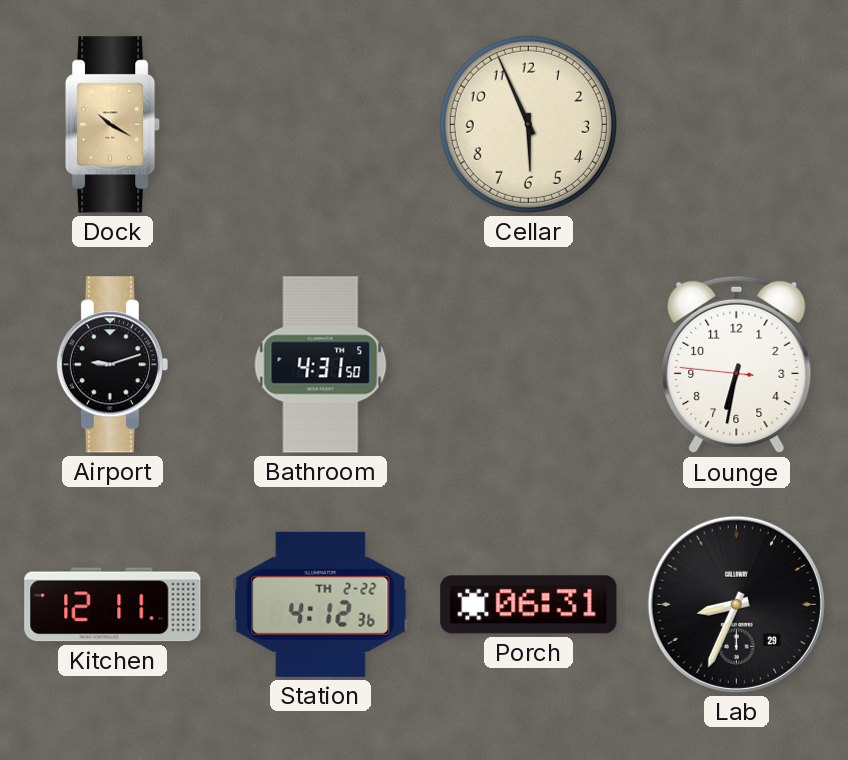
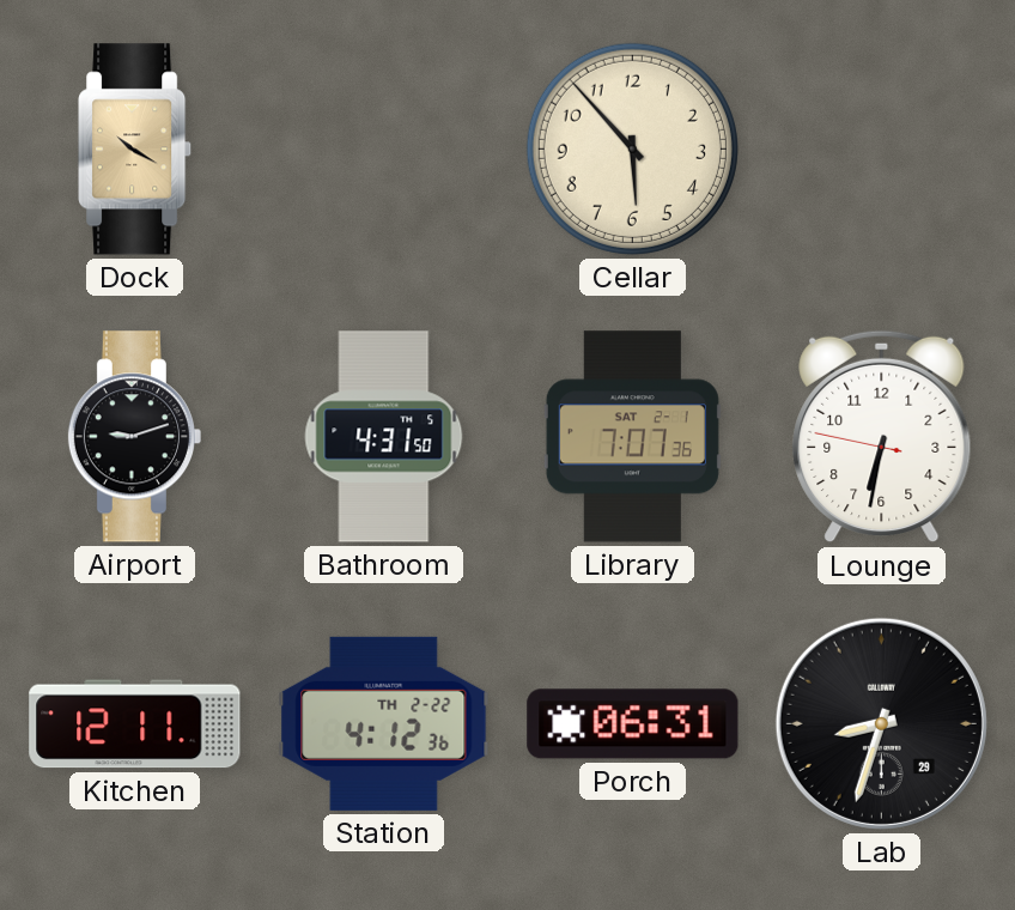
Cellar: 5:56 -> 5:53 (632, 148)
Library: none -> 7:07 (632, 437)
Lounge: 6:31:46 -> 6:31:47 (882, 437)
Lab: 8:34 -> 8:33 (881, 723)
